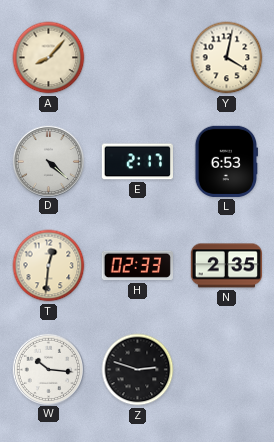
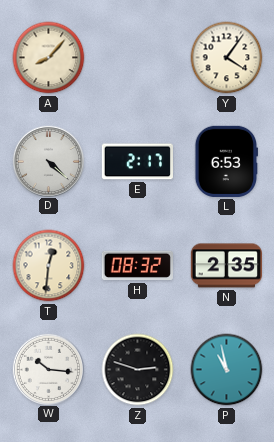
Y: 4:02 -> 4:06 (227, 58)
H: 02:33 -> 08:32 (137, 266)
P: none -> 10:58 (227, 370)
